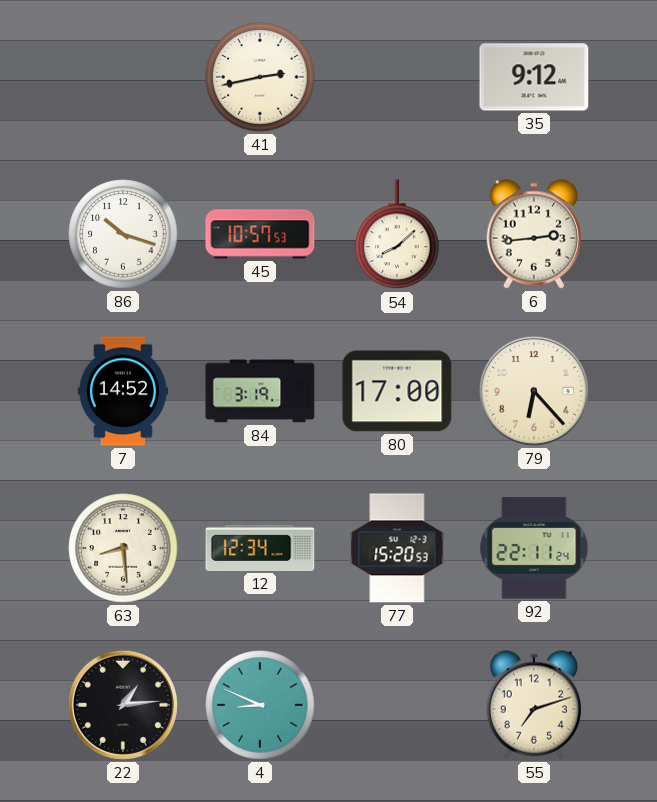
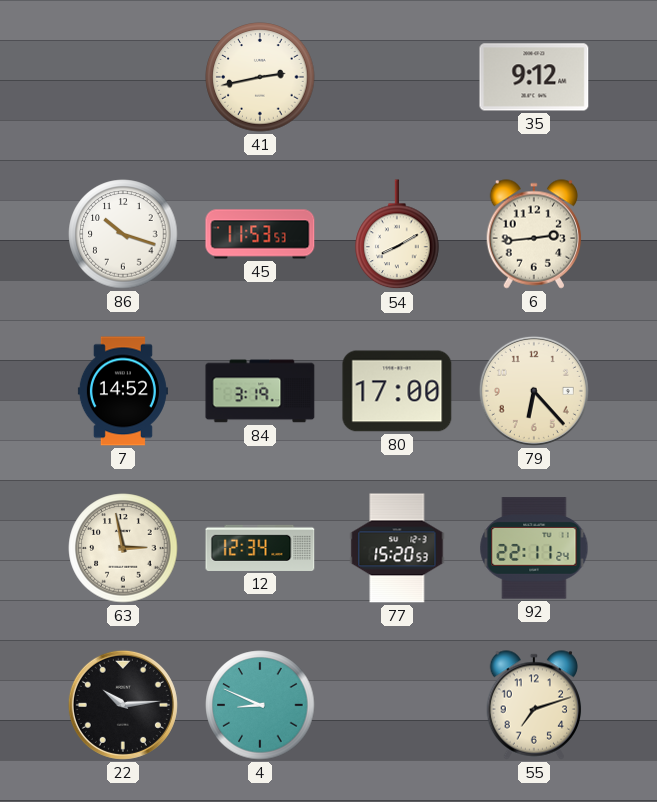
45: 10:57 -> 11:53 (260, 234)
54: 8:08 -> 8:10 (397, 235)
63: 8:29 -> 2:58 (123, 548)
22: 1:14 -> 10:14 (123, 705)
